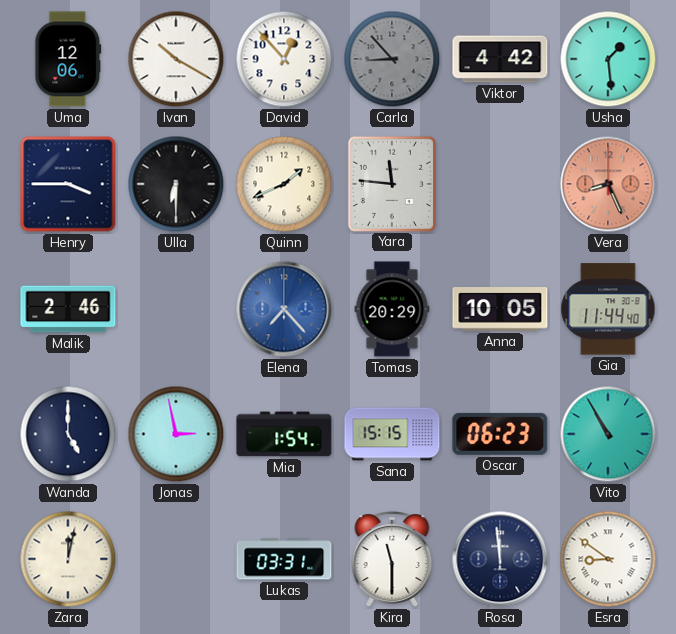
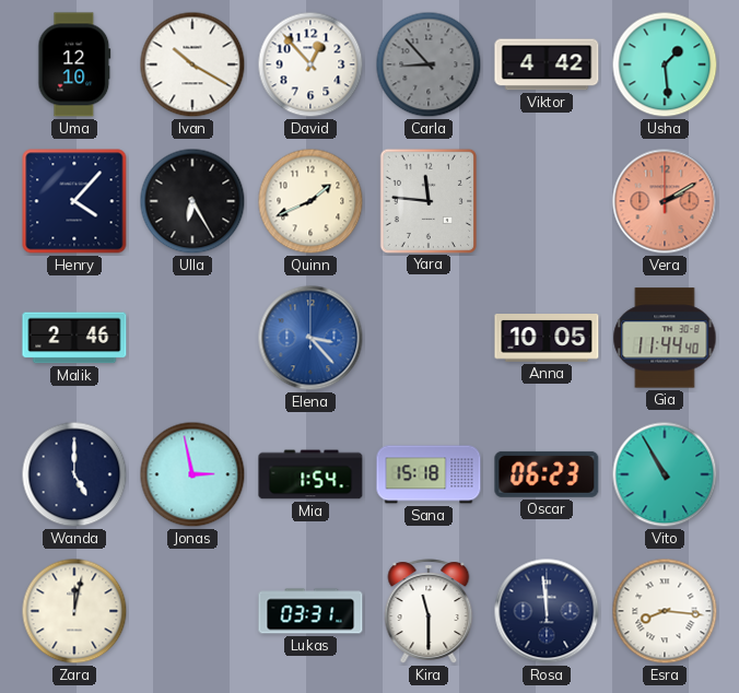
Uma: 12:06 -> 12:10 (74, 64)
Henry: 3:45 -> 4:07 (74, 201)
Ulla: 6:30 -> 6:25 (192, 201)
Vera: 8:26 -> 2:10 (665, 201)
Elena: 7:23 -> 3:23 (310, 338)
Tomas: 20:29 -> none (392, 309)
Sana: 15:15 -> 15:18 (429, 474)
Esra: 8:51 -> 8:16 (665, 611)
